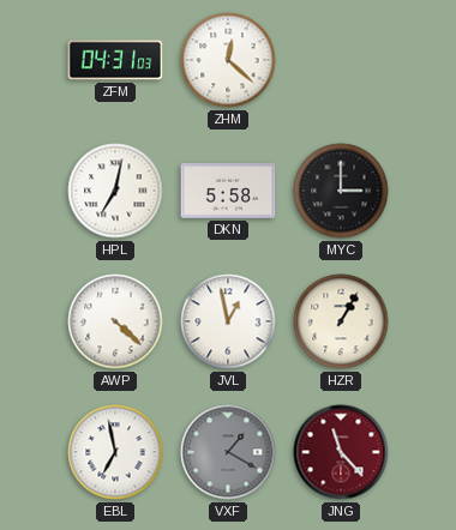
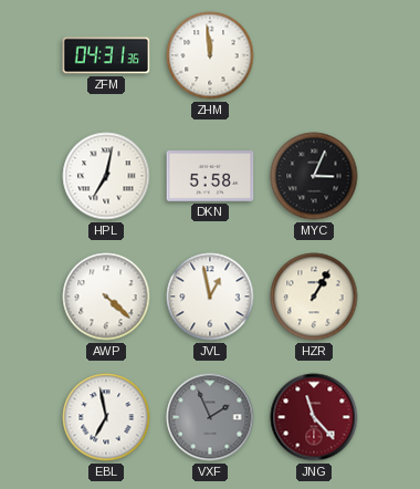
ZFM: 04:31:03 -> 04:31:36 (106, 55)
ZHM: 12:22 -> 11:59 (210, 55)
MYC: 3:00 -> 3:04 (314, 176)
VXF: 1:20 -> 1:56 (210, 417)
